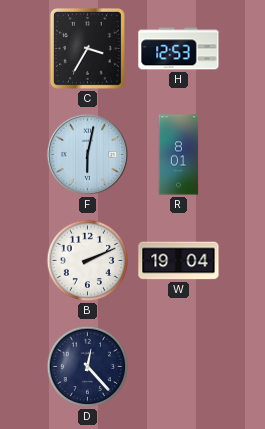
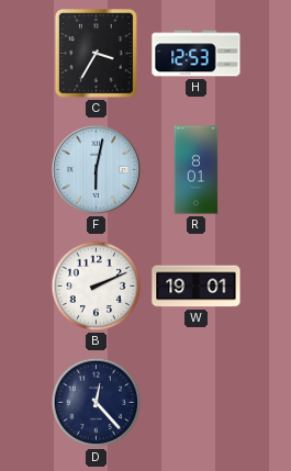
W: 19:04 -> 19:01 (197, 287)
